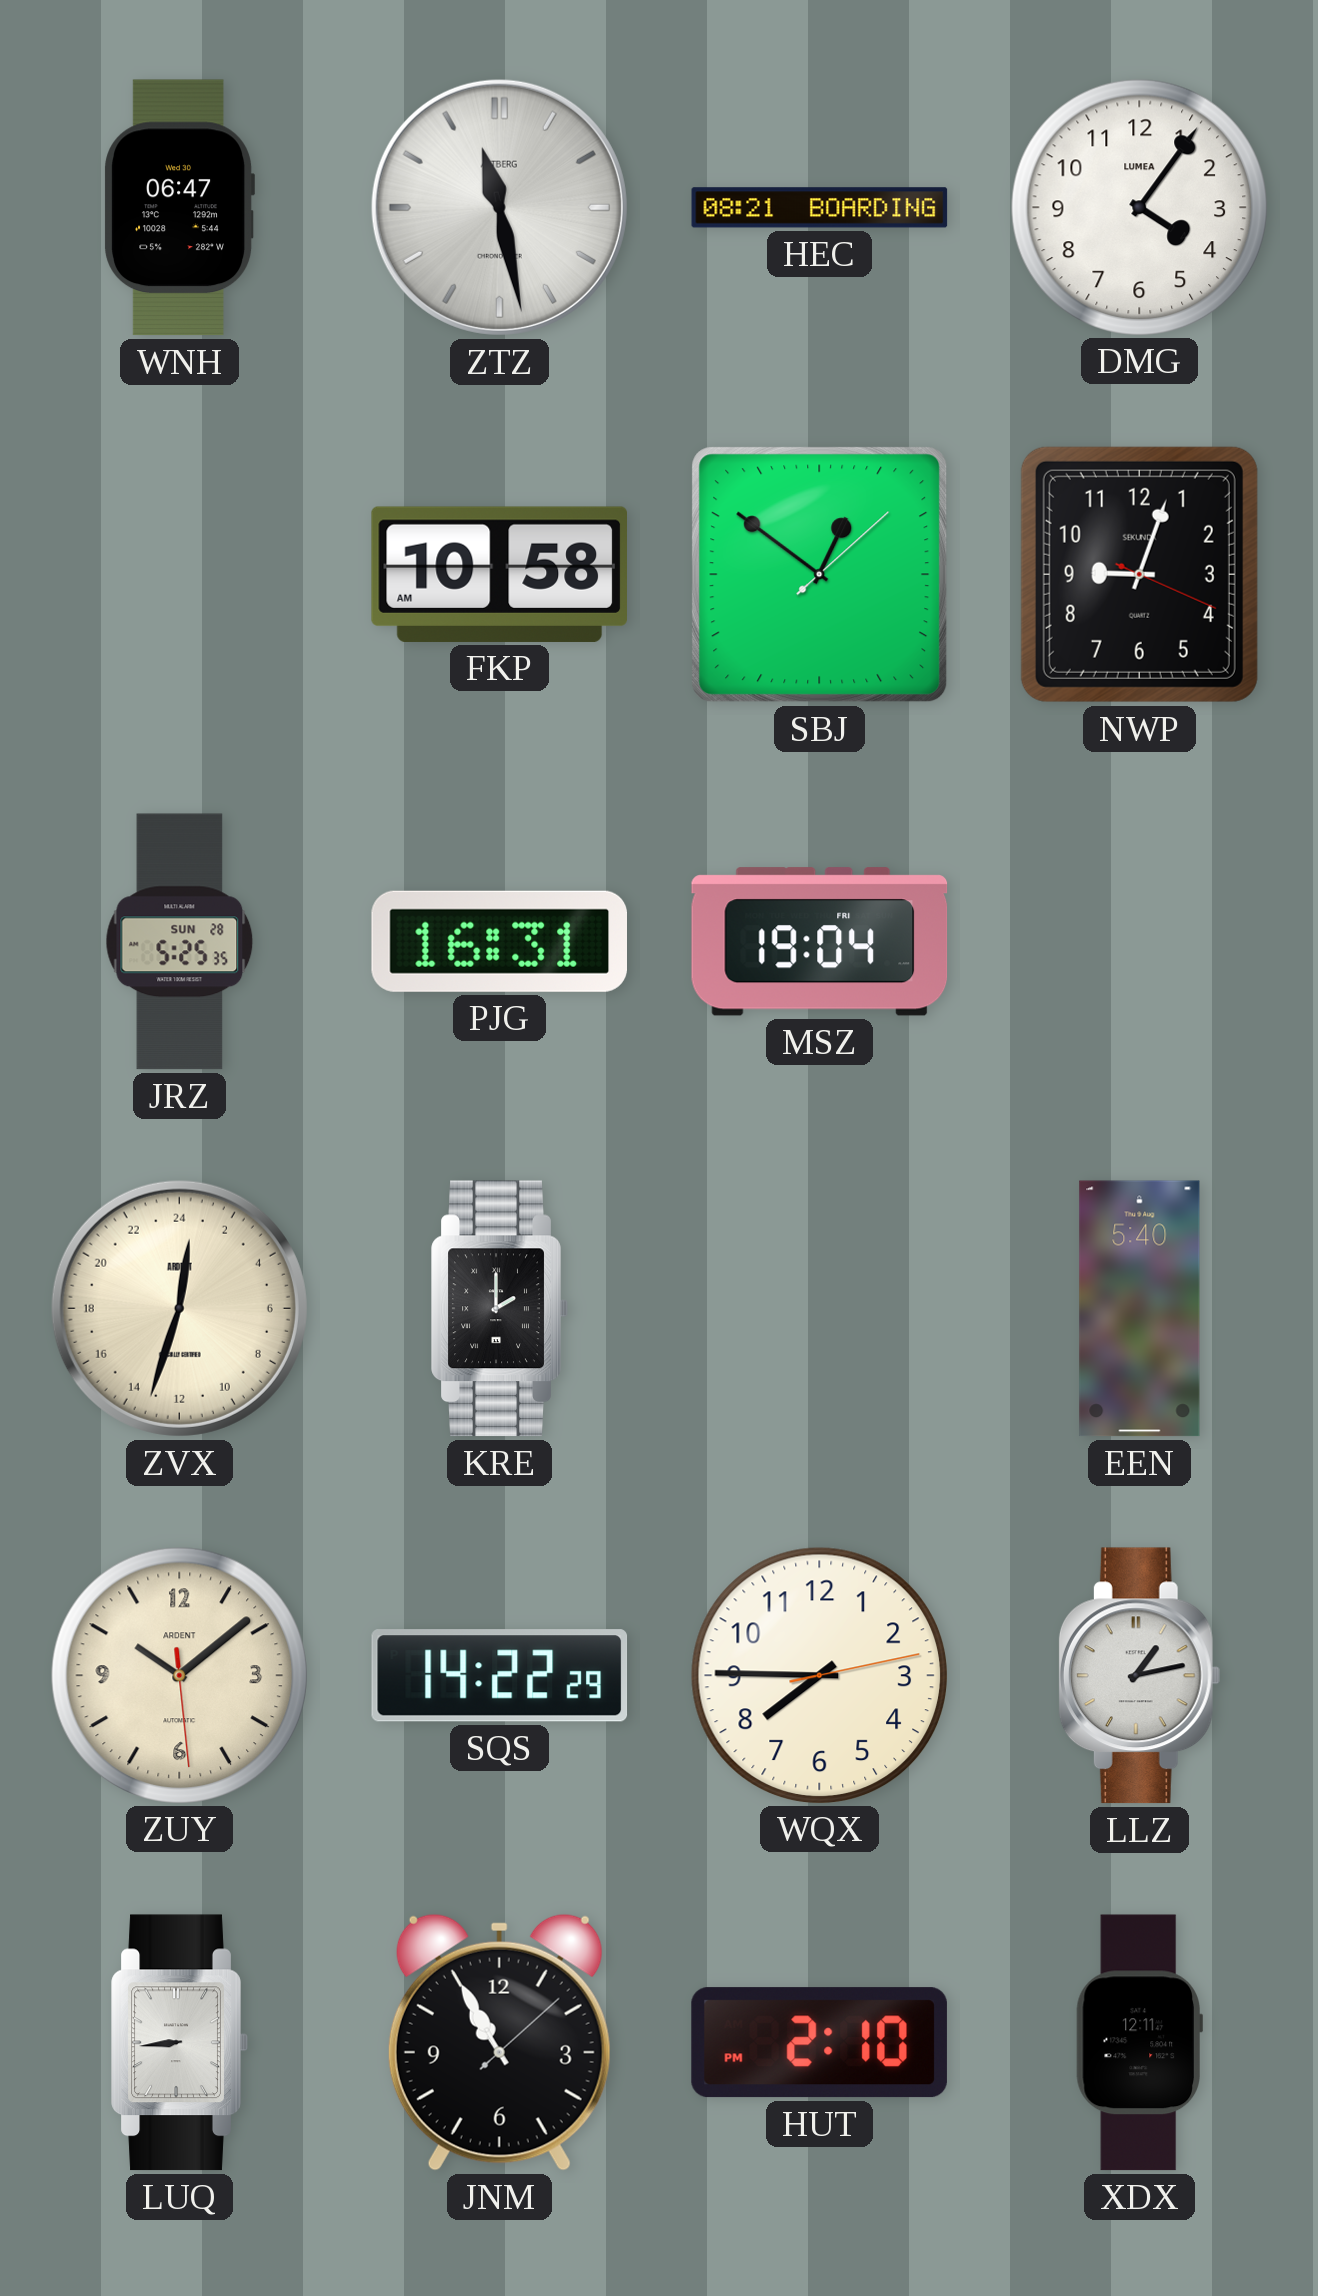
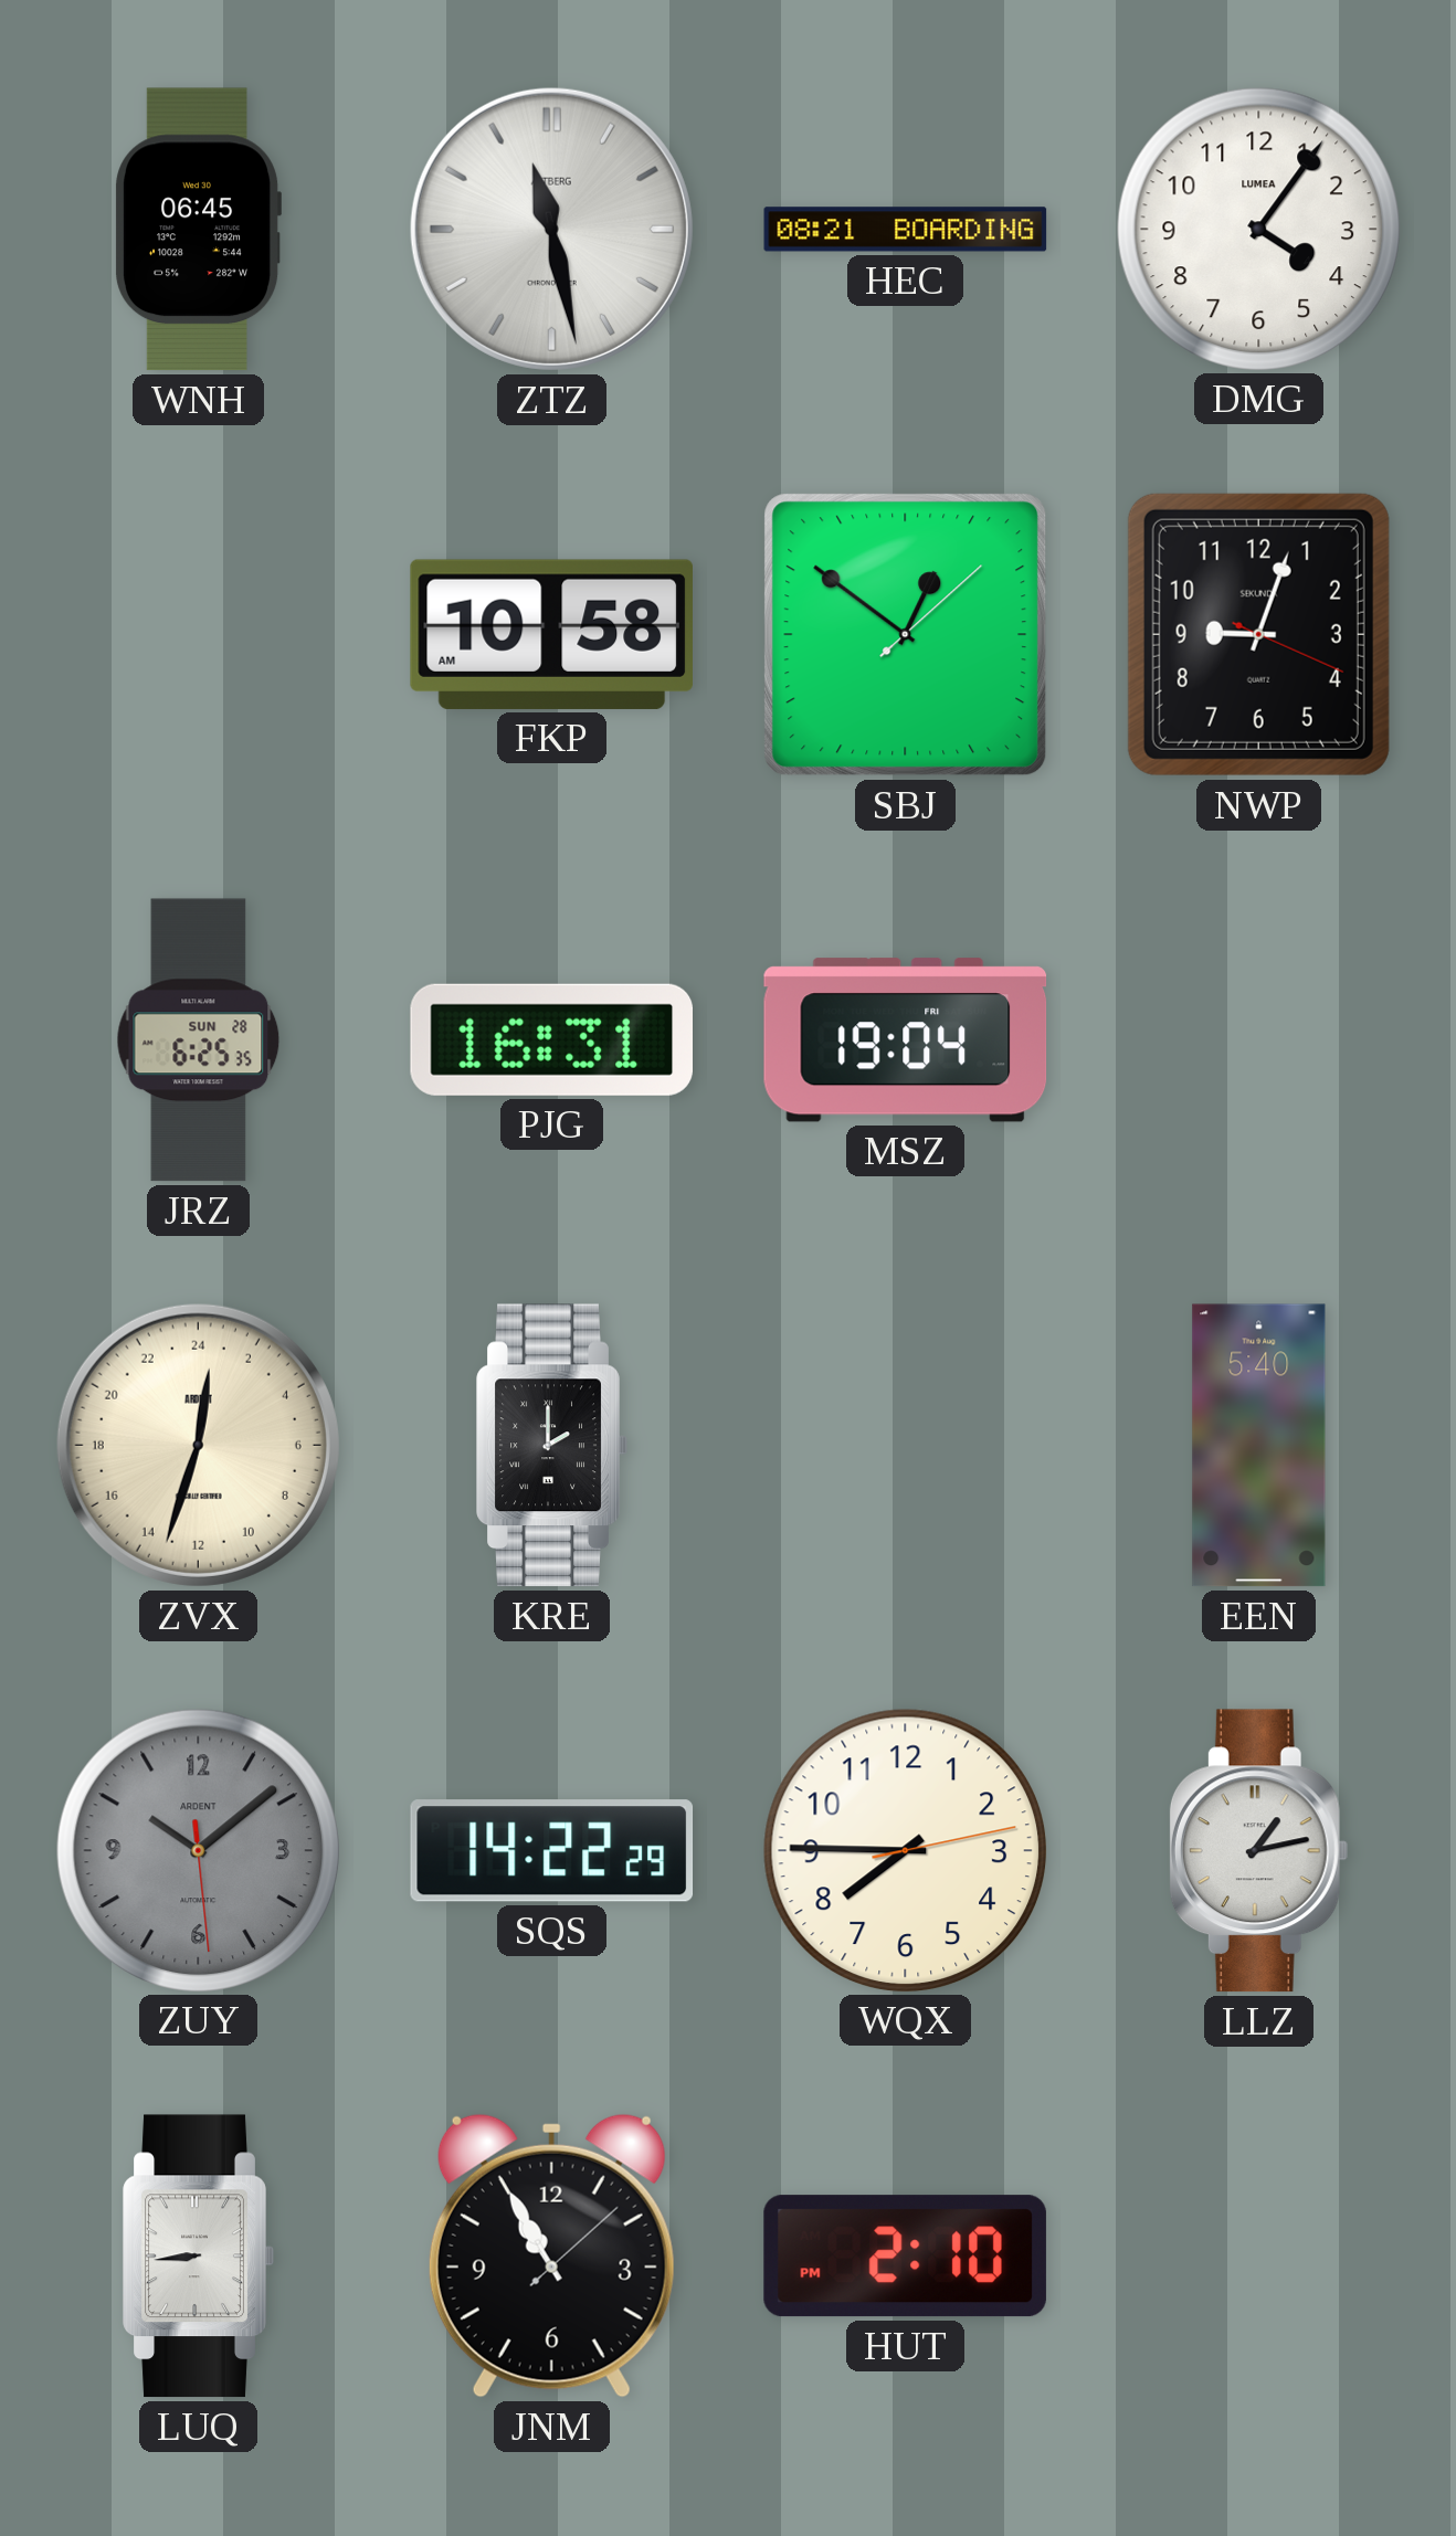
WNH: 06:47 -> 06:45 (198, 230)
JRZ: 5:25 -> 6:25 (199, 1040)
ZUY dial: cream -> grey (198, 1850)
XDX: 12:11 -> none (1139, 2043)
